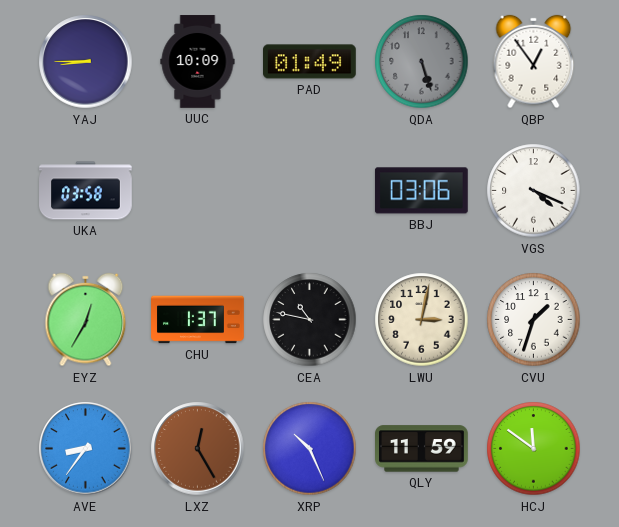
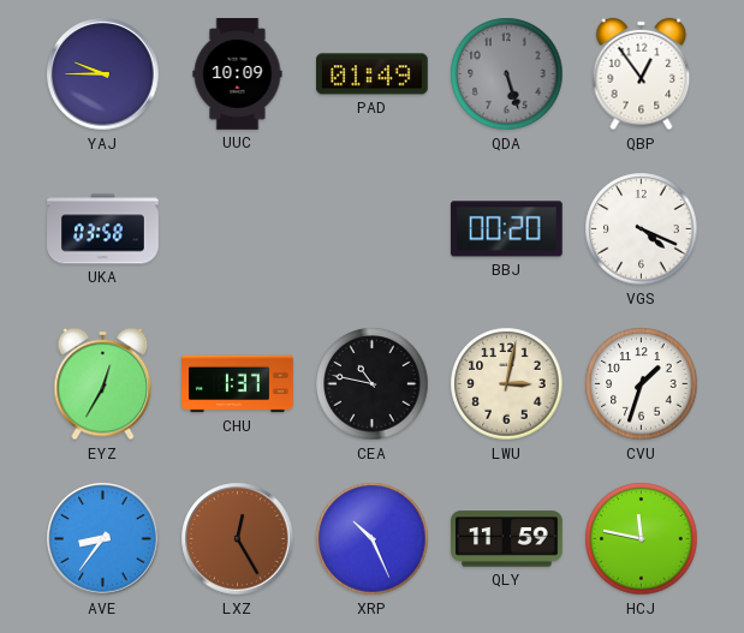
YAJ: 8:45 -> 9:45 (103, 74)
BBJ: 03:06 -> 00:20 (506, 229)
HCJ: 11:51 -> 11:47 (642, 539)
